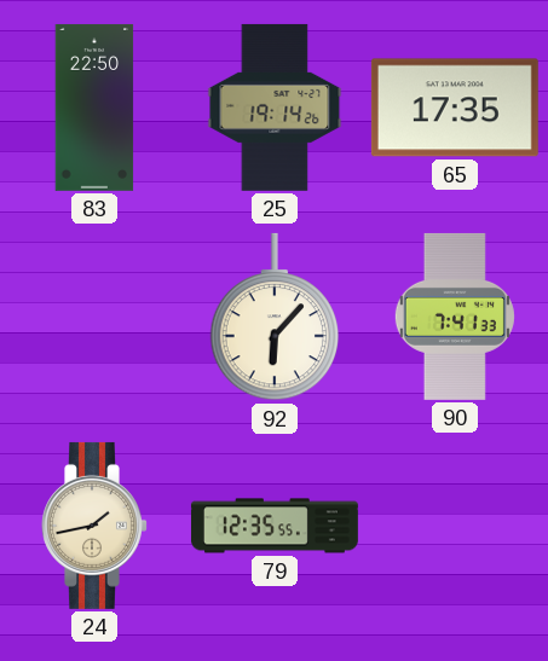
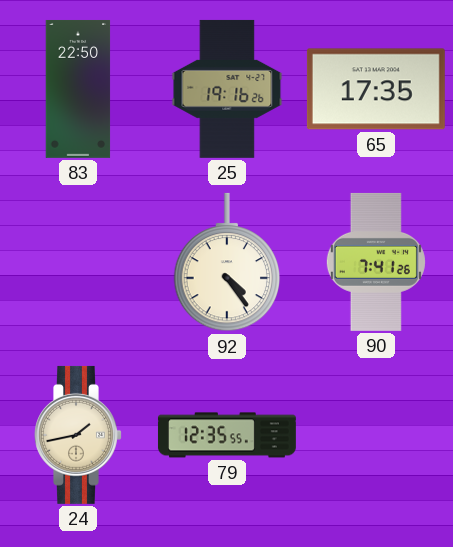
25: 19:14 -> 19:16 (227, 89)
92: 6:07 -> 4:24 (227, 262)
90: 7:41:33 -> 7:41:26 (376, 262)
